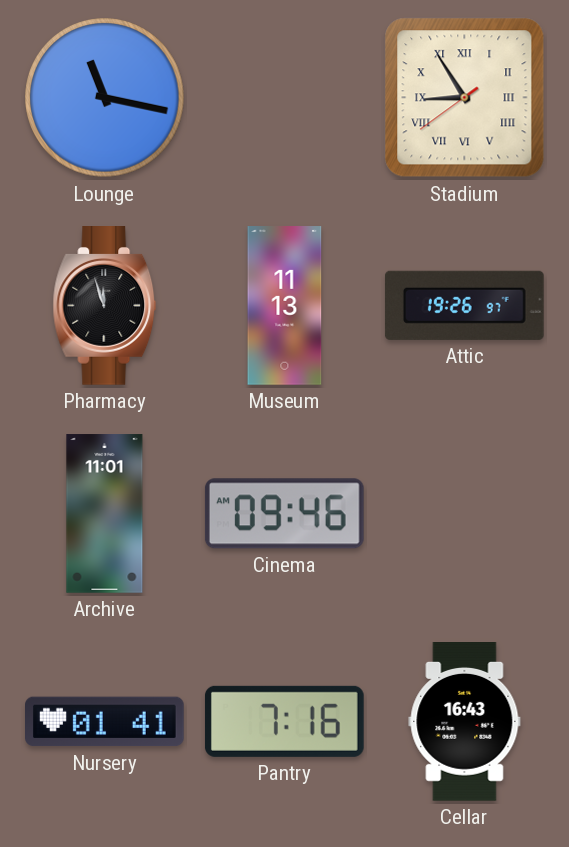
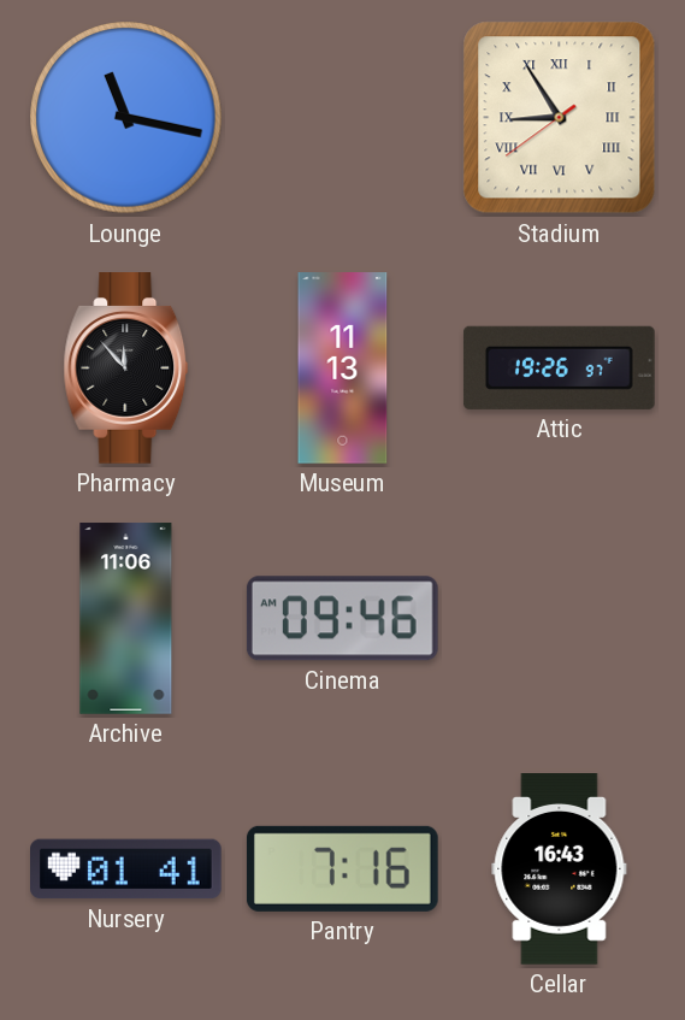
Pharmacy: 11:57 -> 11:53 (126, 369)
Archive: 11:01 -> 11:06 (126, 619)
